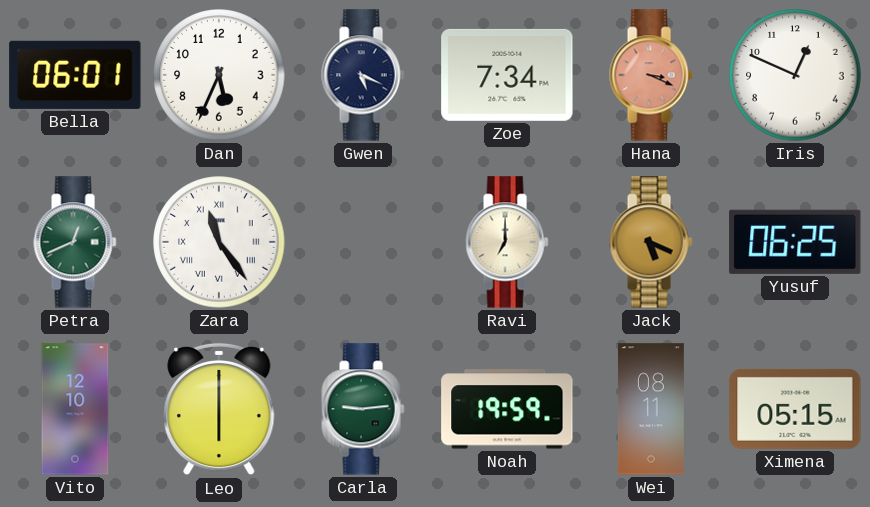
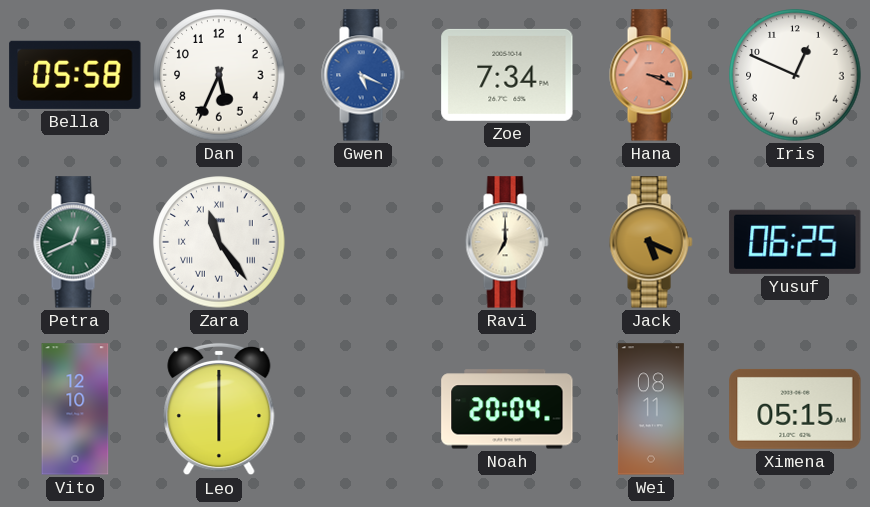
Bella: 06:01 -> 05:58 (75, 75)
Gwen dial: navy -> blue (363, 75)
Carla: 9:14 -> none (363, 409)
Noah: 19:59 -> 20:04 (507, 409)
